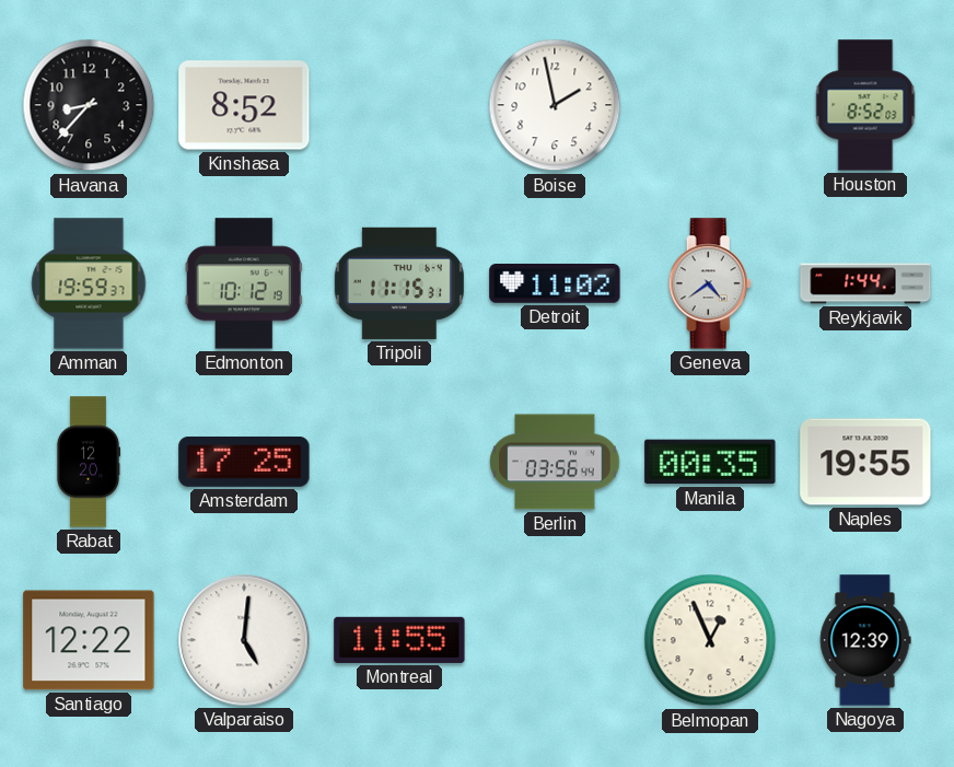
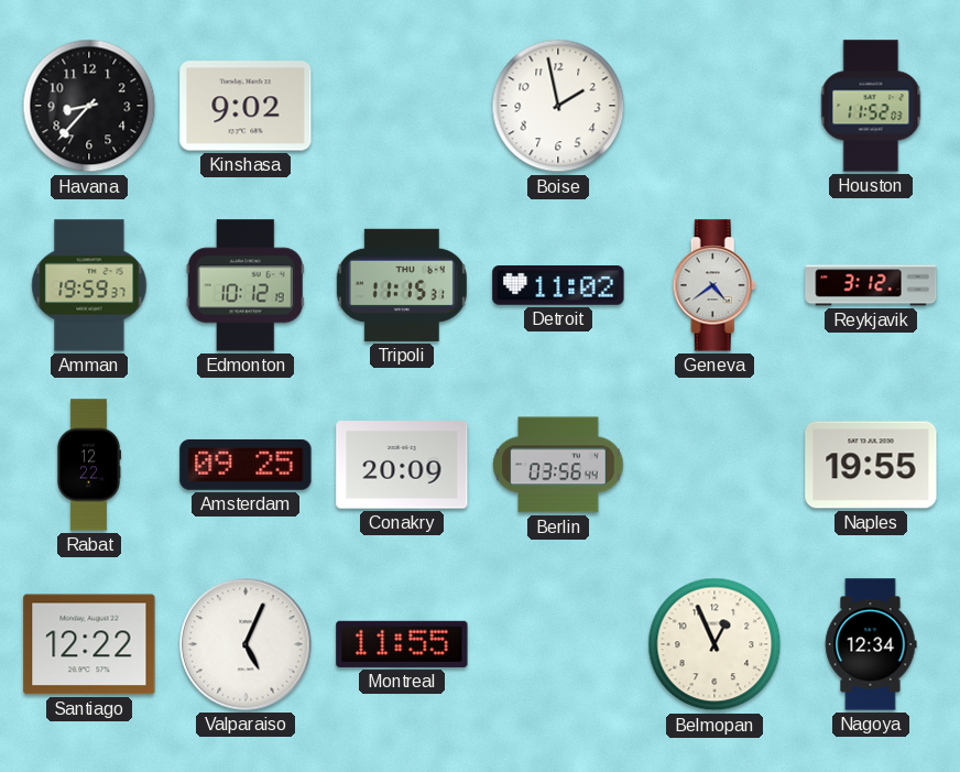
Kinshasa: 8:52 -> 9:02 (246, 106)
Houston: 8:52 -> 11:52 (871, 106)
Reykjavik: 1:44 -> 3:12 (871, 285)
Rabat: 12:20 -> 12:22 (89, 465)
Amsterdam: 17:25 -> 09:25 (246, 465)
Conakry: none -> 20:09 (402, 465)
Manila: 00:35 -> none (710, 462)
Valparaiso: 5:01 -> 5:04 (246, 644)
Nagoya: 12:39 -> 12:34 (871, 644)
